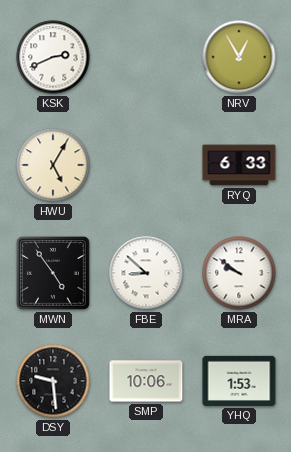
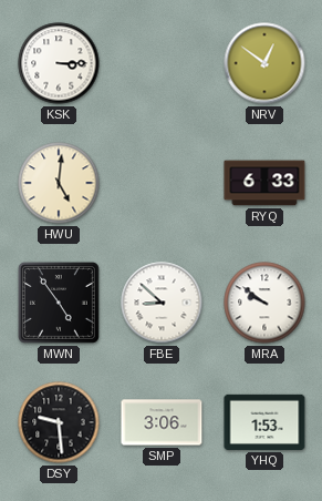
KSK: 2:41 -> 3:15 (59, 63)
NRV: 12:55 -> 12:51 (264, 63)
HWU: 5:05 -> 5:01 (59, 183)
SMP: 10:06 -> 3:06 (162, 422)
